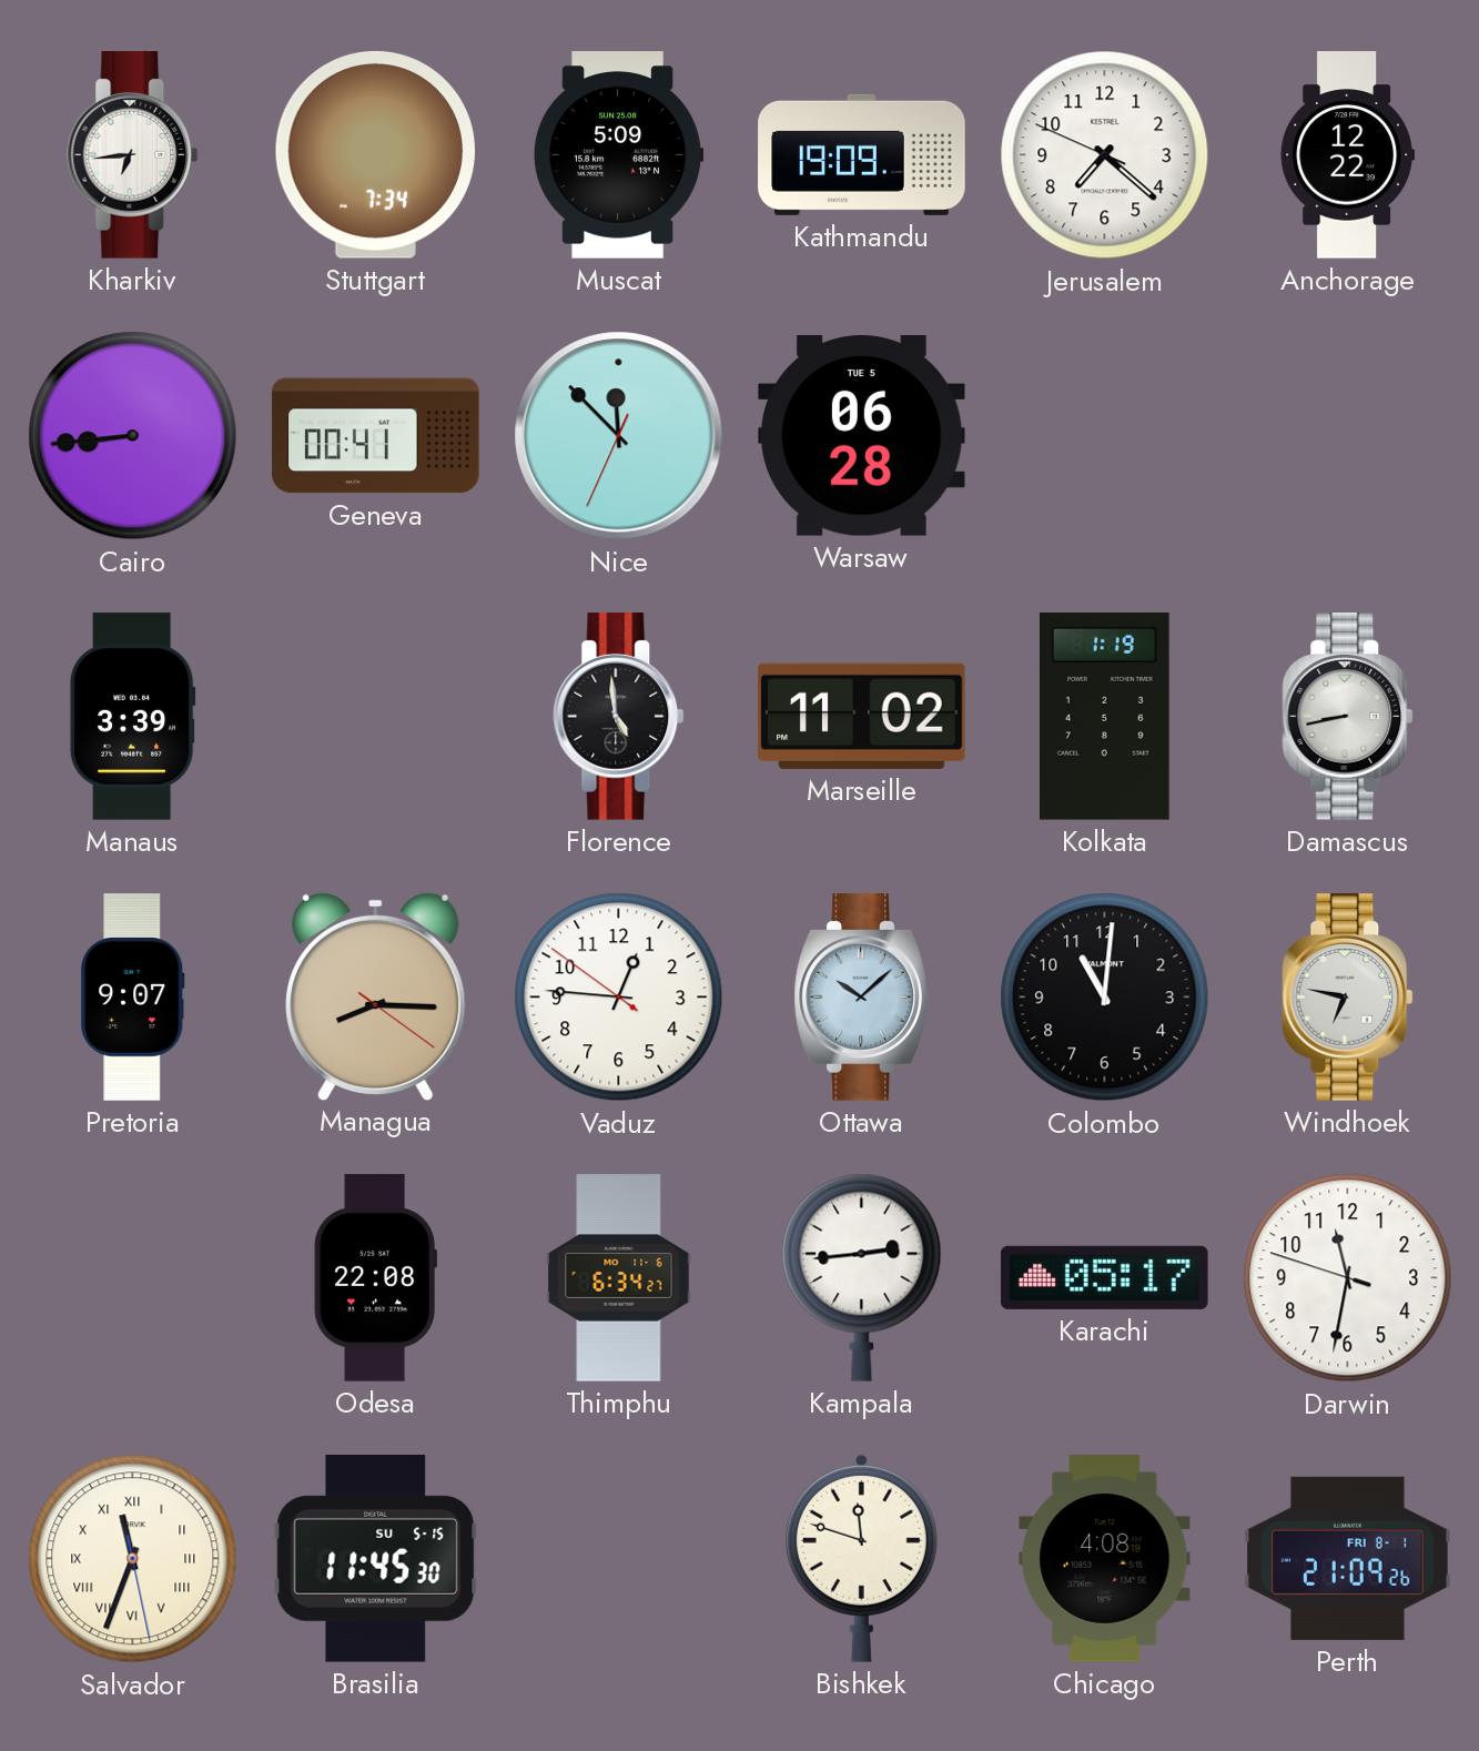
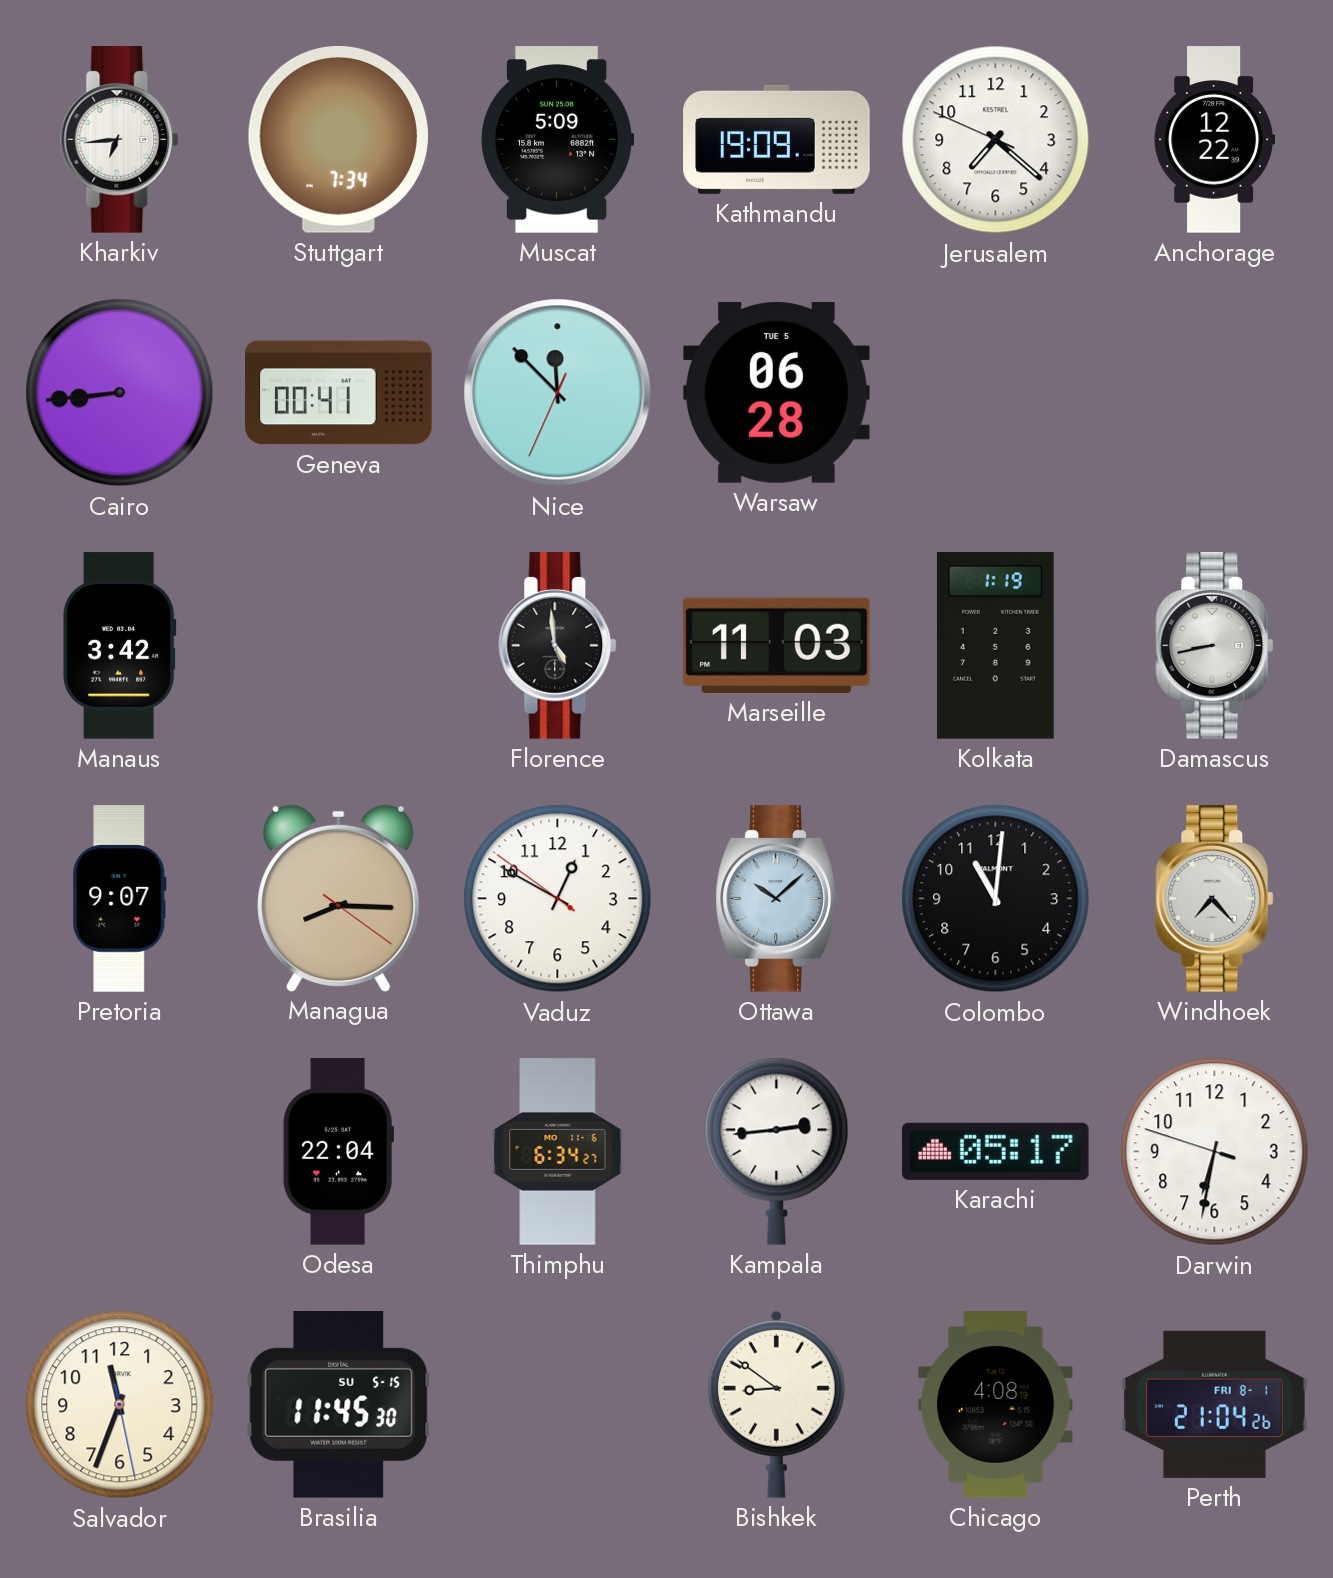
Manaus: 3:39 -> 3:42 (119, 646)
Marseille: 11:02 -> 11:03 (777, 645)
Vaduz: 12:45 -> 12:49 (558, 899)
Windhoek: 6:47 -> 7:23 (1215, 899)
Odesa: 22:08 -> 22:04 (338, 1152)
Darwin: 11:31 -> 6:31 (1215, 1152)
Salvador numerals: Roman -> Arabic (120, 1405)
Bishkek: 11:48 -> 8:51 (776, 1404)
Perth: 21:09 -> 21:04 (1215, 1404)
